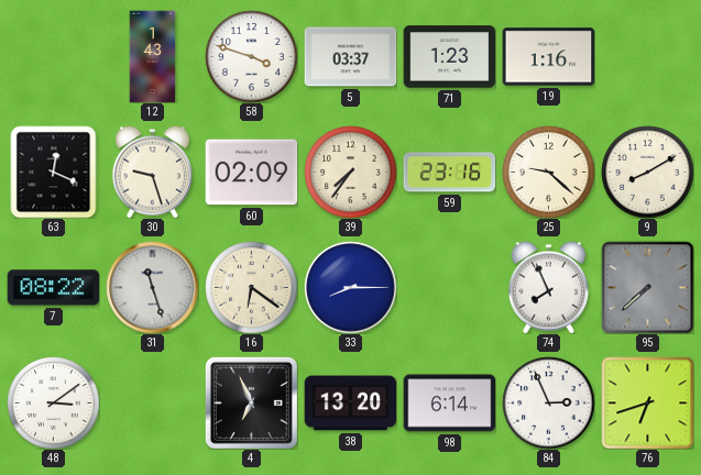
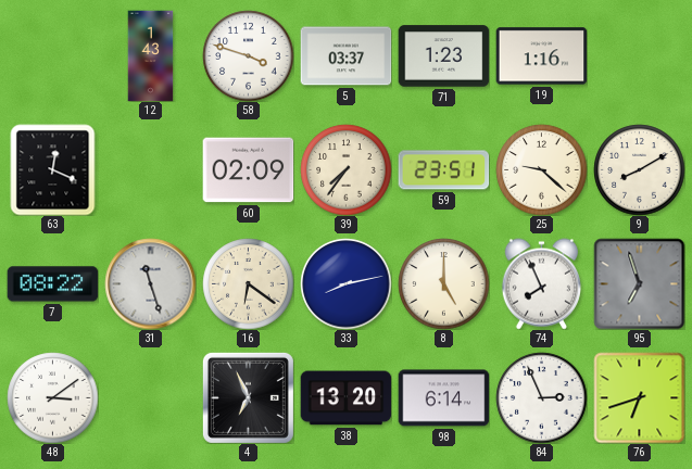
30: 9:27 -> none (152, 172)
59: 23:16 -> 23:51 (443, 170)
33: 8:15 -> 8:13 (345, 283)
8: none -> 5:00 (443, 283)
95: 7:38 -> 6:57 (639, 283)
